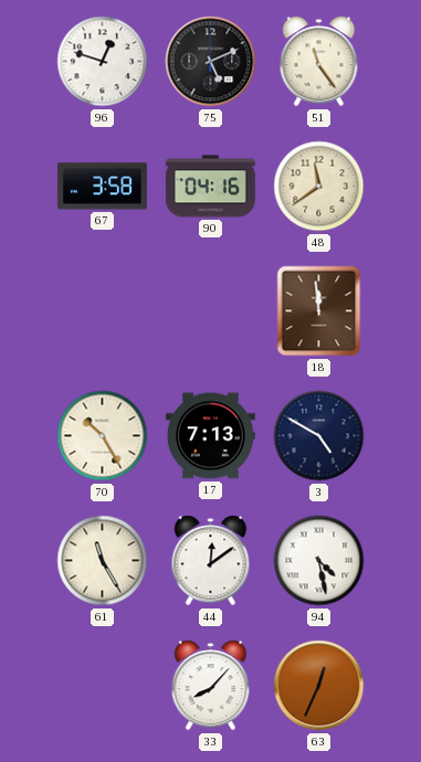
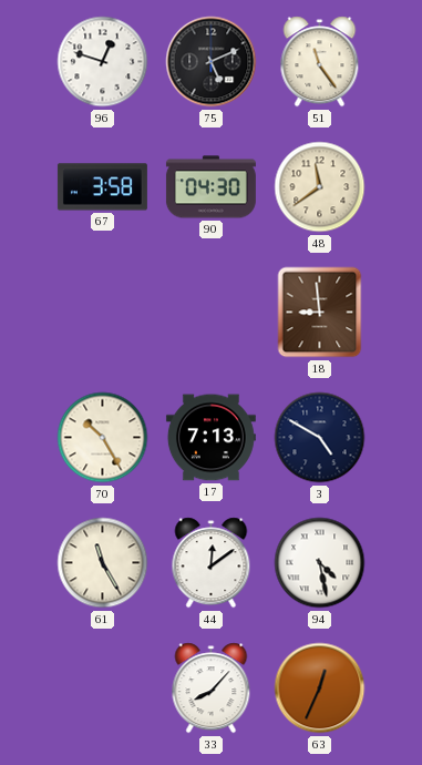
90: 04:16 -> 04:30 (210, 187)
18: 11:59 -> 8:59 (320, 313)
